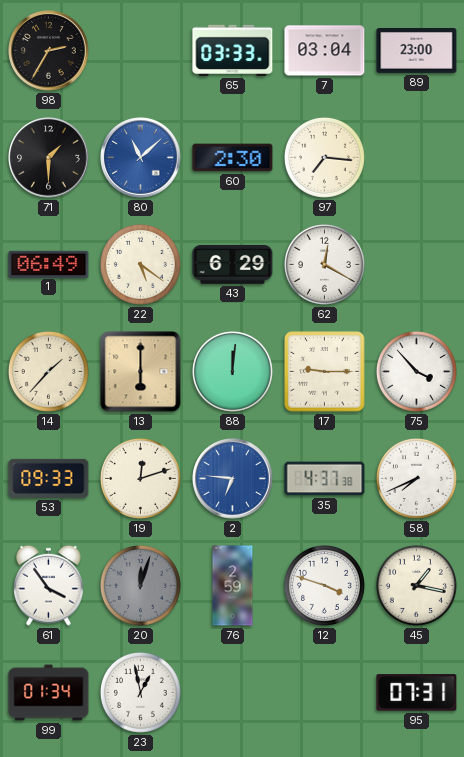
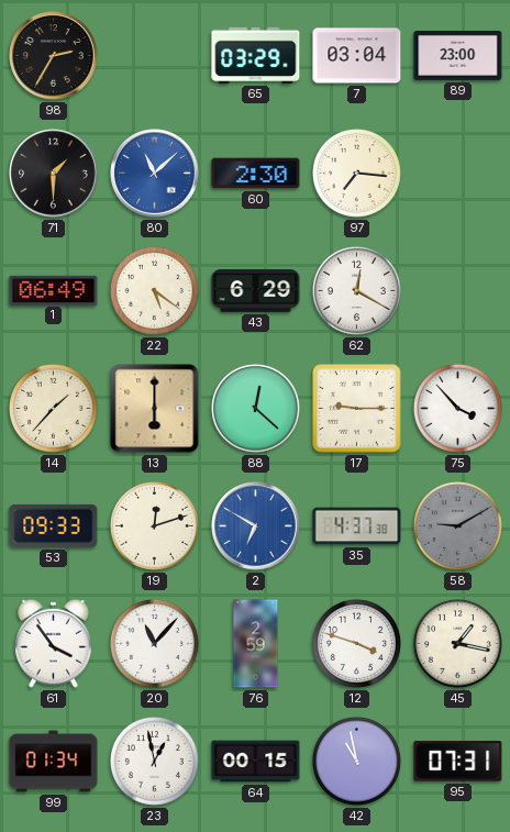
65: 03:33 -> 03:29 (256, 55)
88: 12:01 -> 12:22 (255, 408)
2: 6:46 -> 6:50 (256, 526)
58: 7:41 -> 9:10 (457, 525)
58 dial: white -> grey (457, 525)
20: 12:03 -> 11:07 (154, 643)
20 dial: grey -> white (154, 643)
64: none -> 00:15 (256, 762)
42: none -> 10:58 (356, 761)
